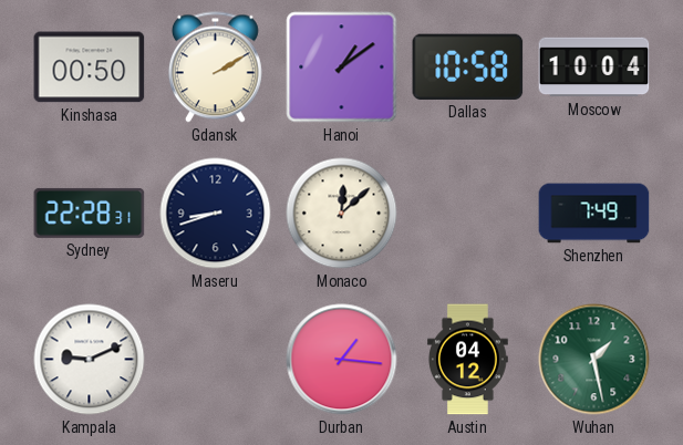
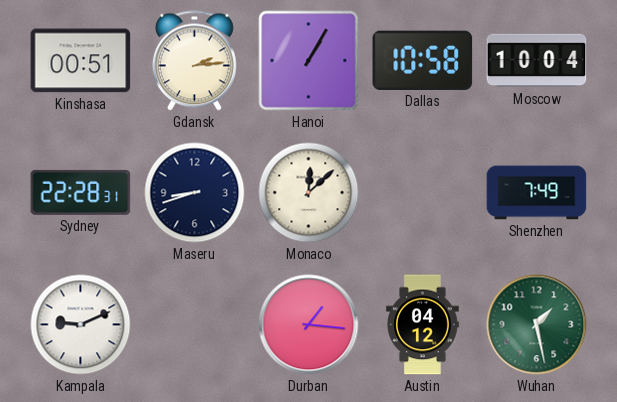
Kinshasa: 00:50 -> 00:51 (81, 61)
Gdansk: 2:10 -> 2:14 (194, 61)
Hanoi: 1:09 -> 1:05 (309, 61)
